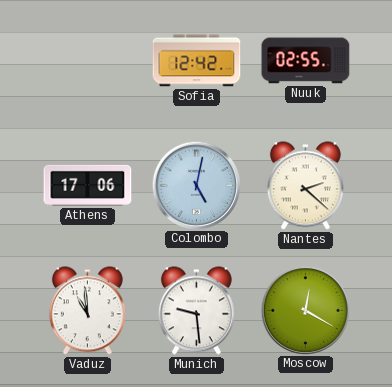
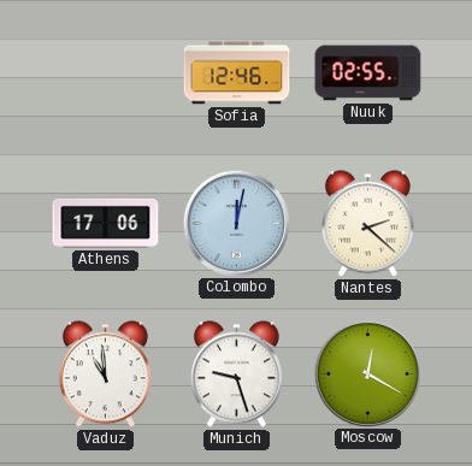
Sofia: 12:42 -> 12:46 (237, 73)
Colombo: 5:02 -> 12:02 (236, 223)
Munich: 9:29 -> 9:27 (236, 374)
